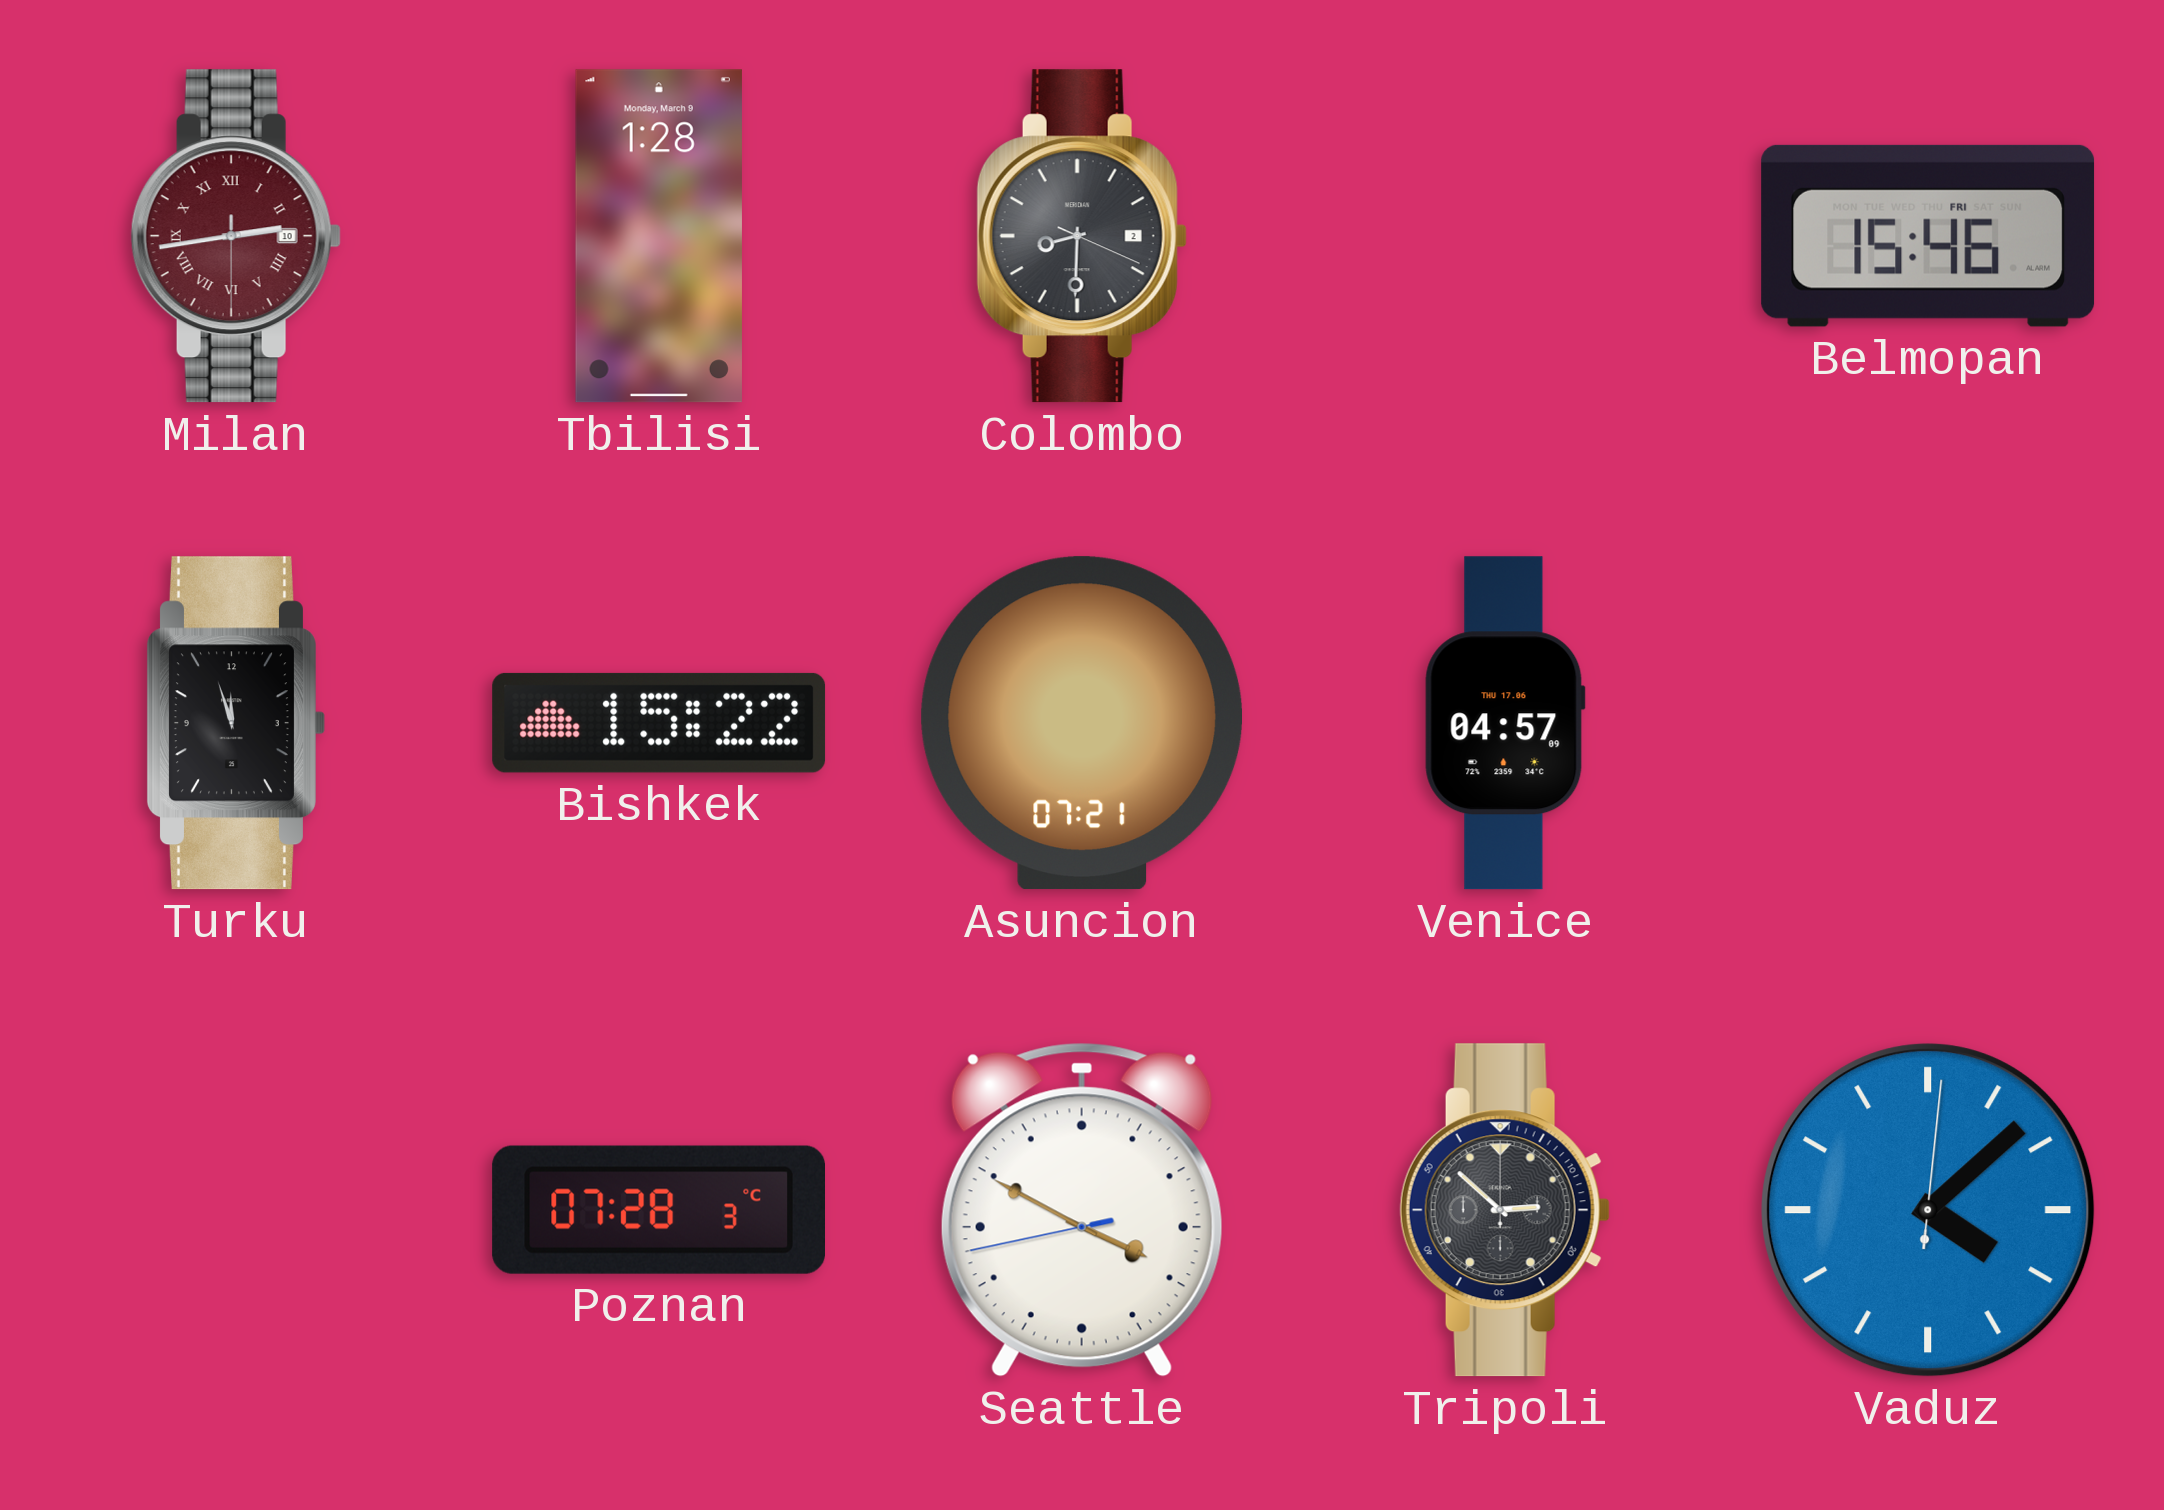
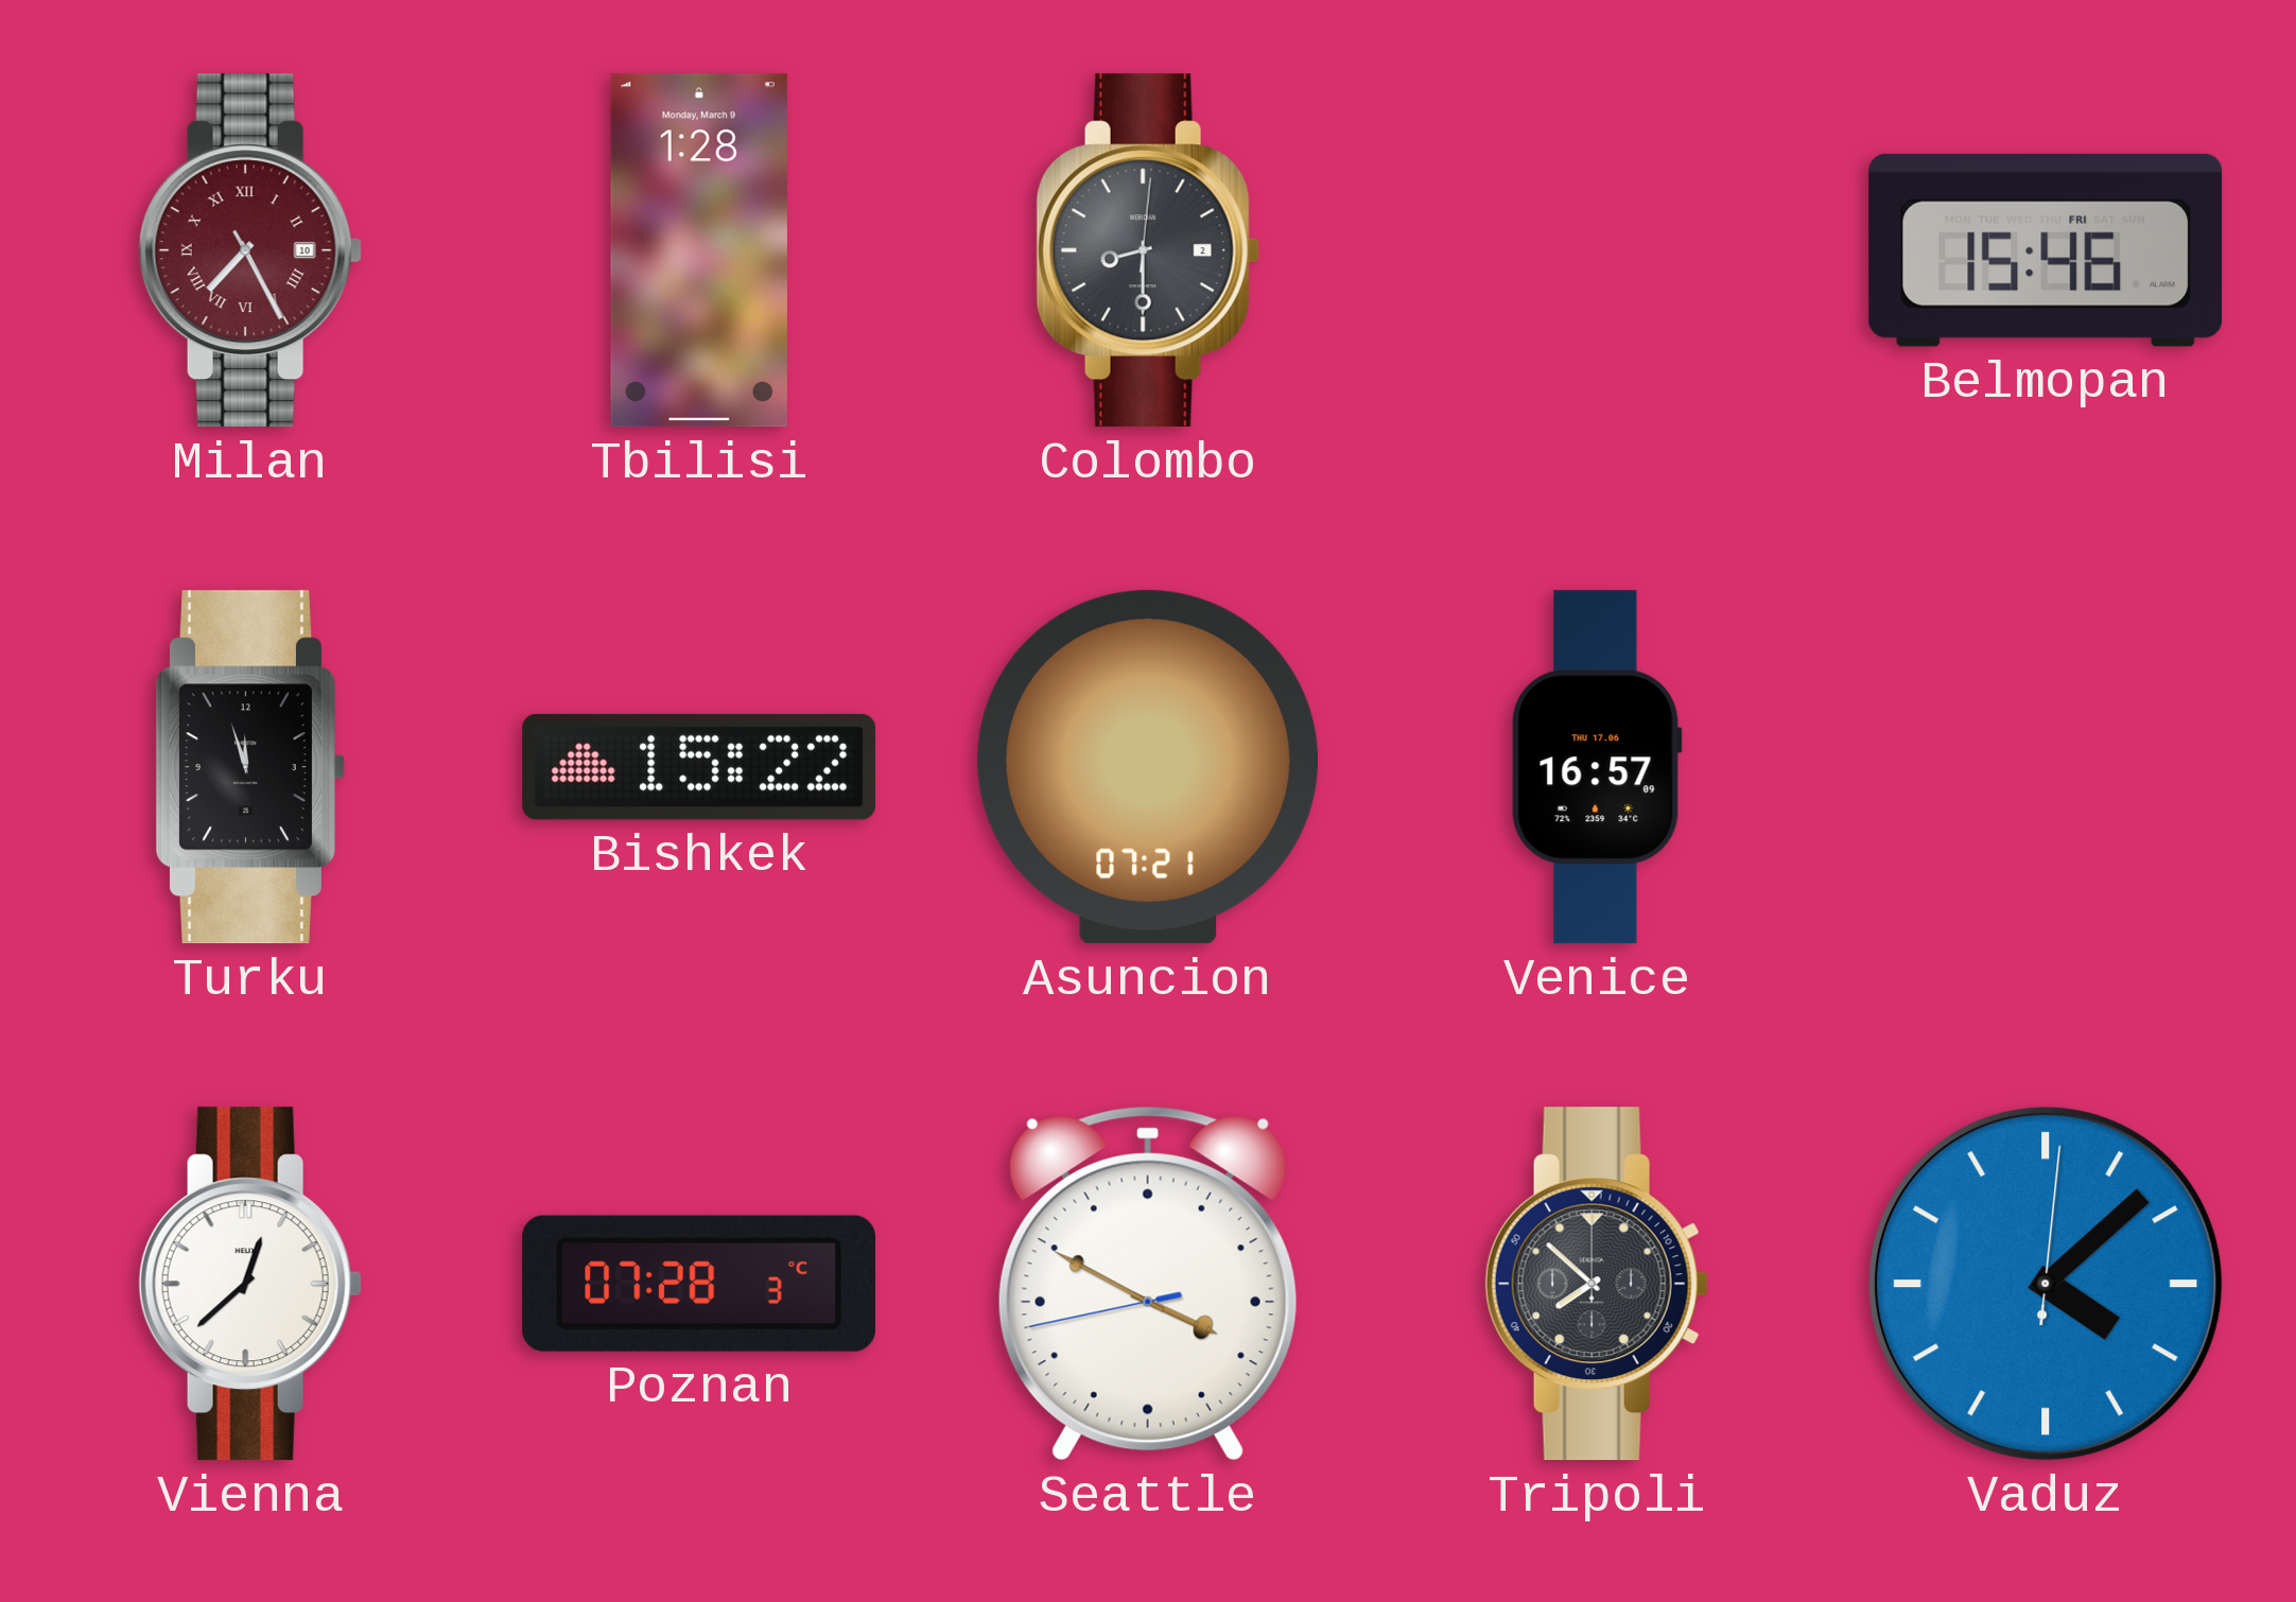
Milan: 2:43 -> 7:25 (250, 250)
Colombo: 8:30:19 -> 8:30:01 (1148, 250)
Venice: 04:57 -> 16:57 (1597, 767)
Vienna: none -> 12:38 (250, 1284)
Tripoli: 2:52 -> 7:52 (1597, 1284)
